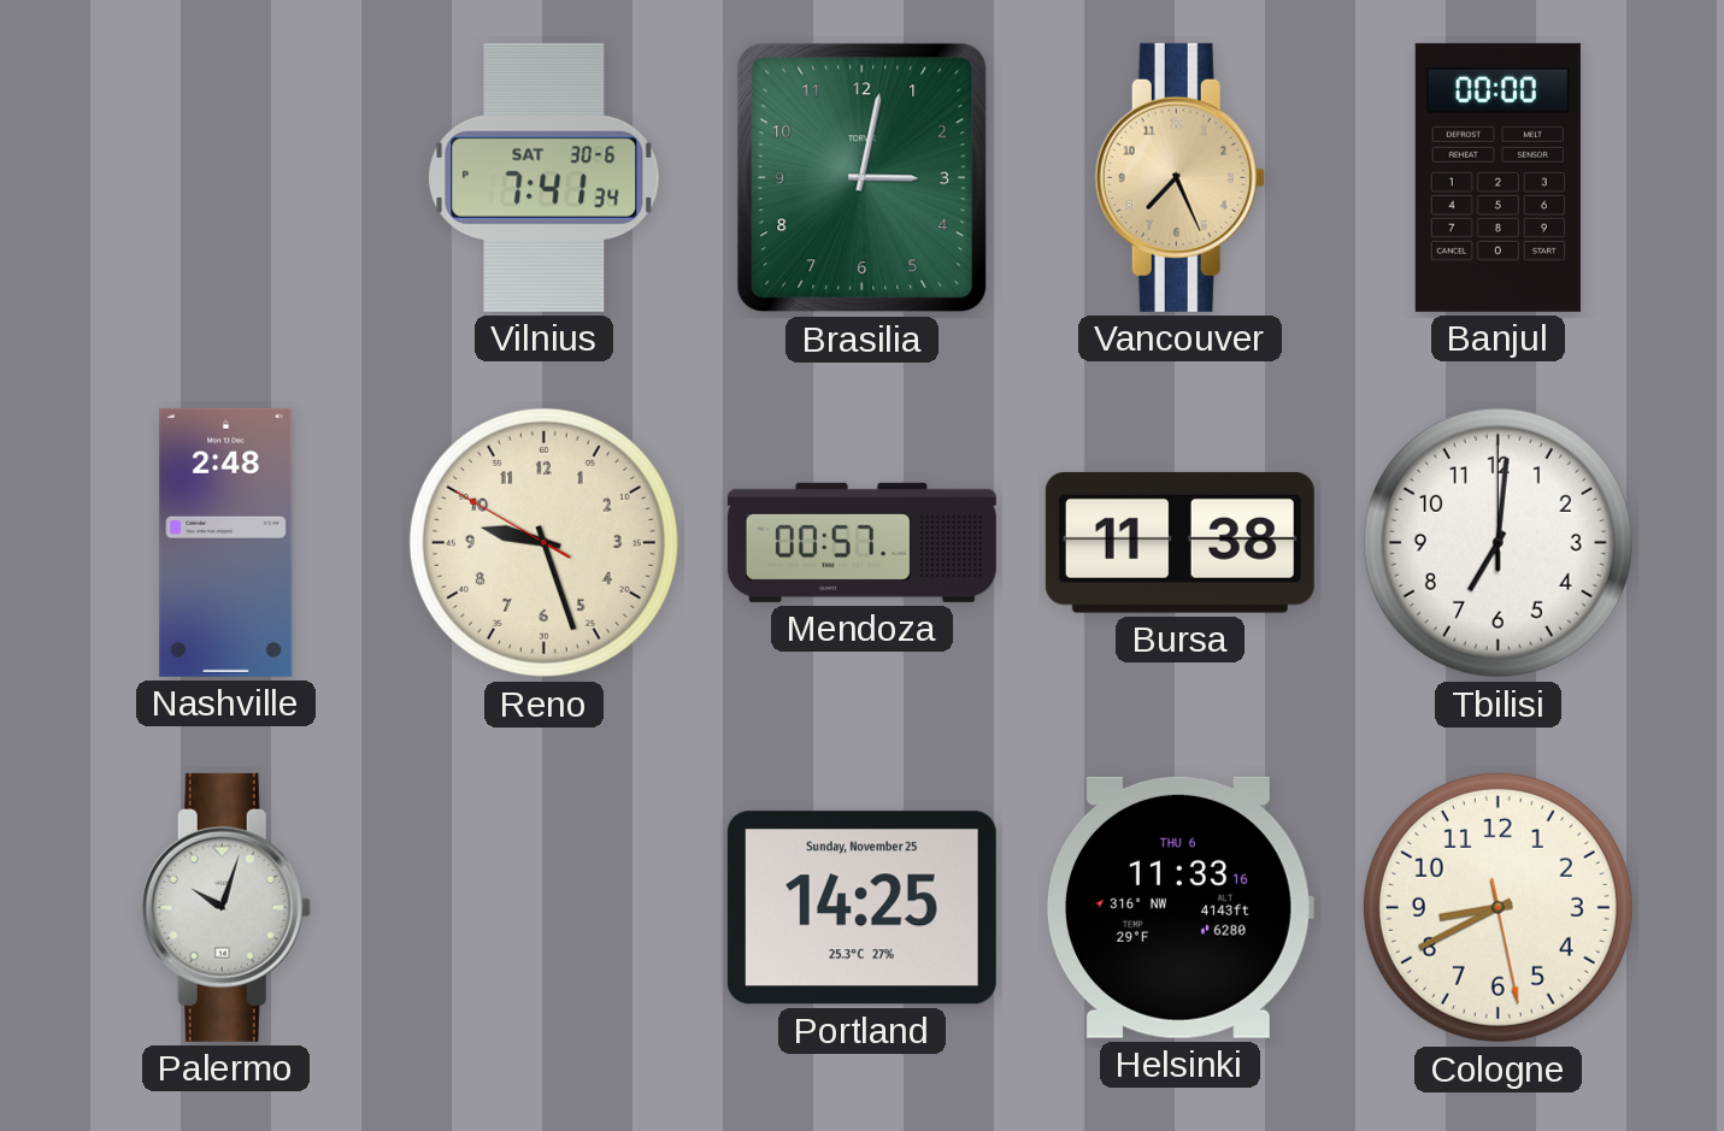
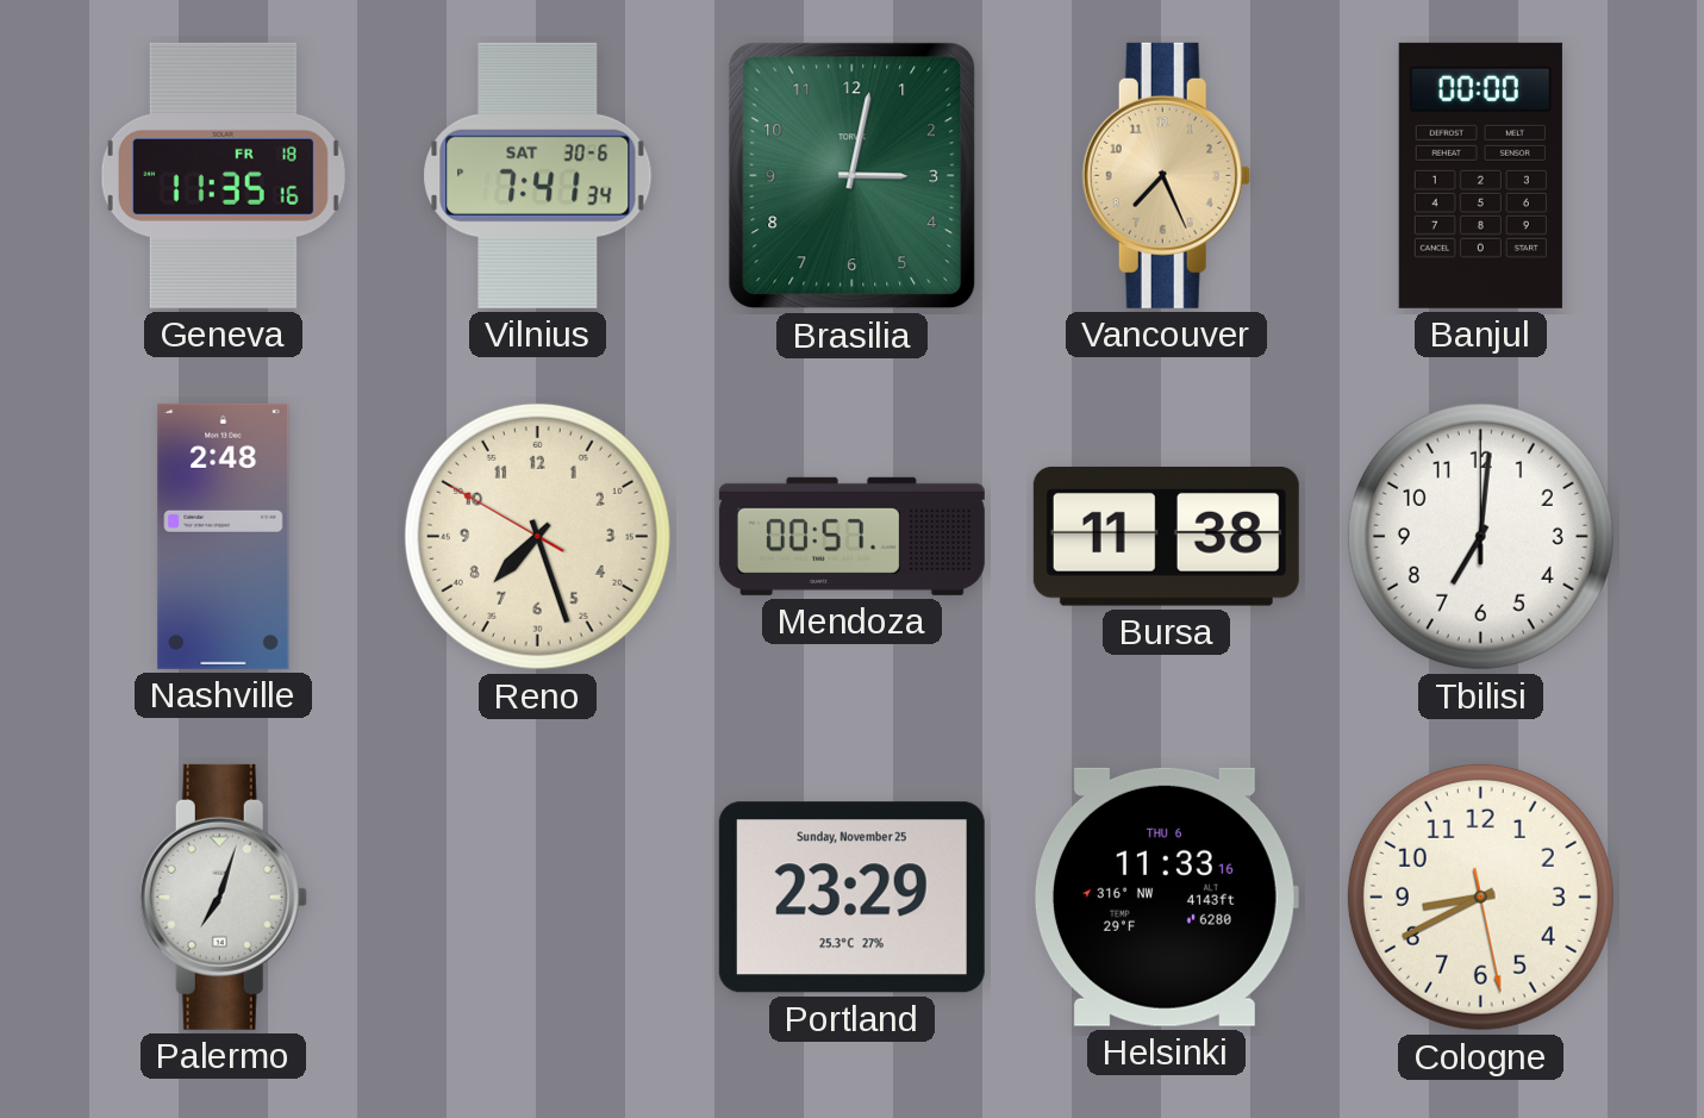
Geneva: none -> 11:35 (223, 175)
Reno: 9:26 -> 7:26 (537, 536)
Palermo: 10:03 -> 7:03 (223, 897)
Portland: 14:25 -> 23:29 (851, 898)
